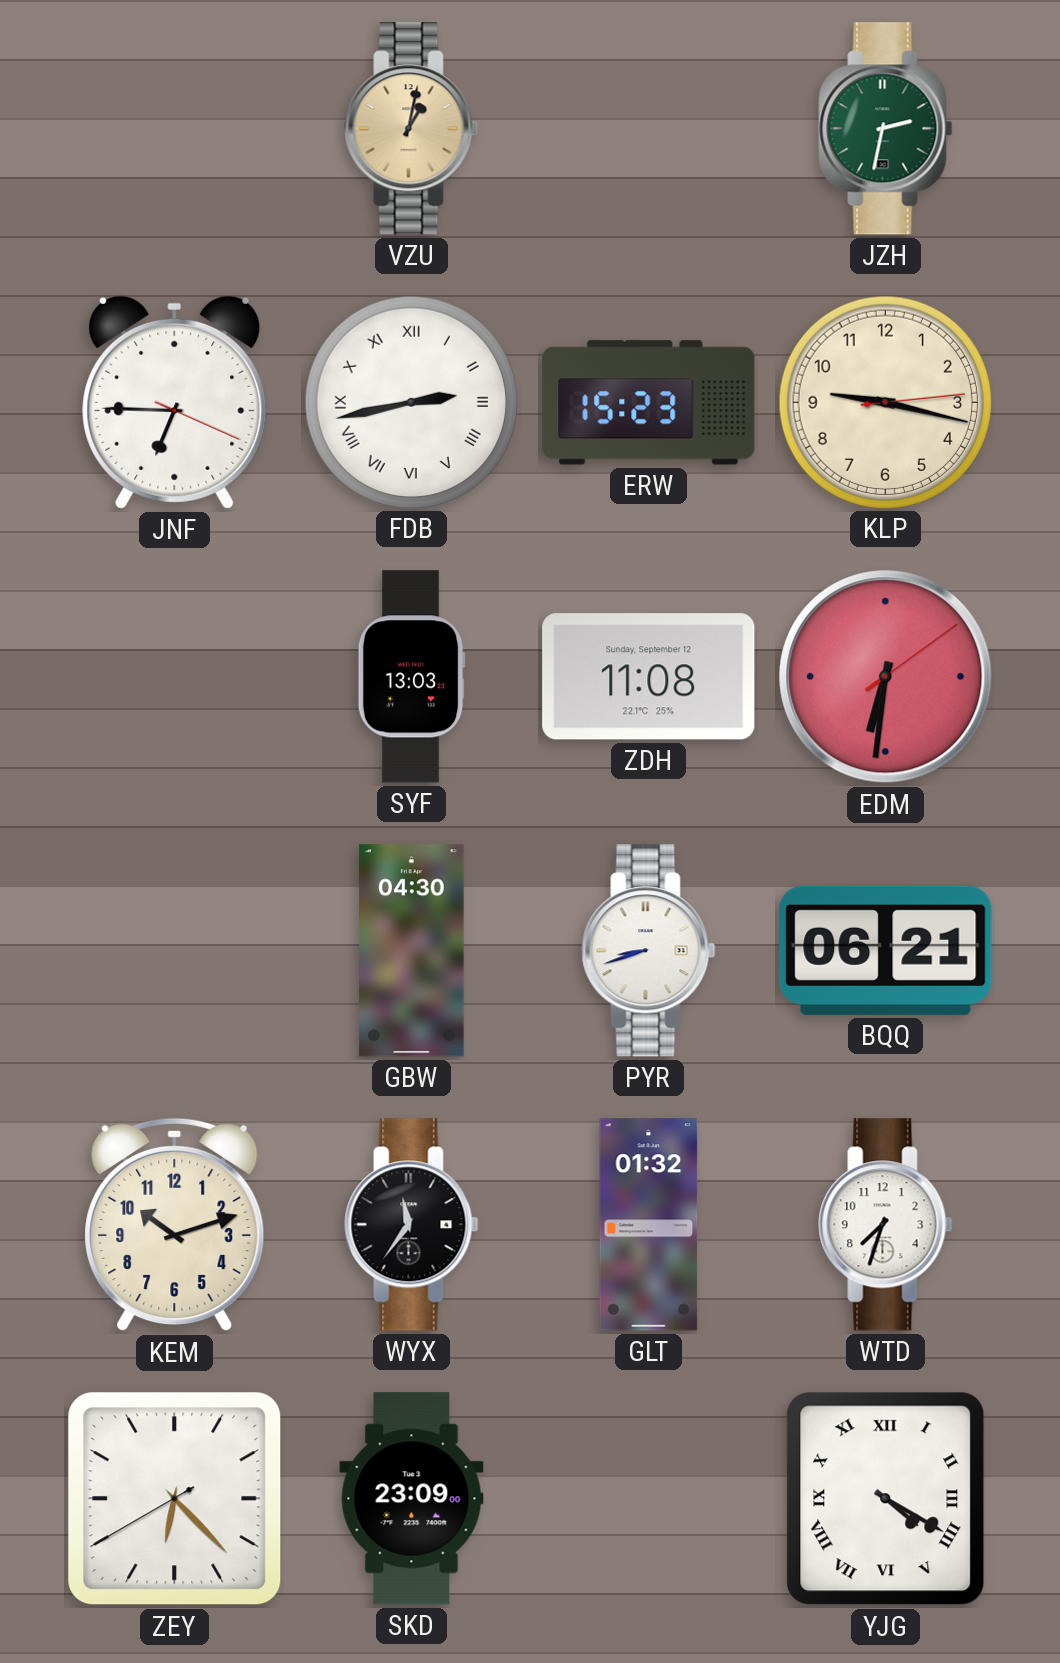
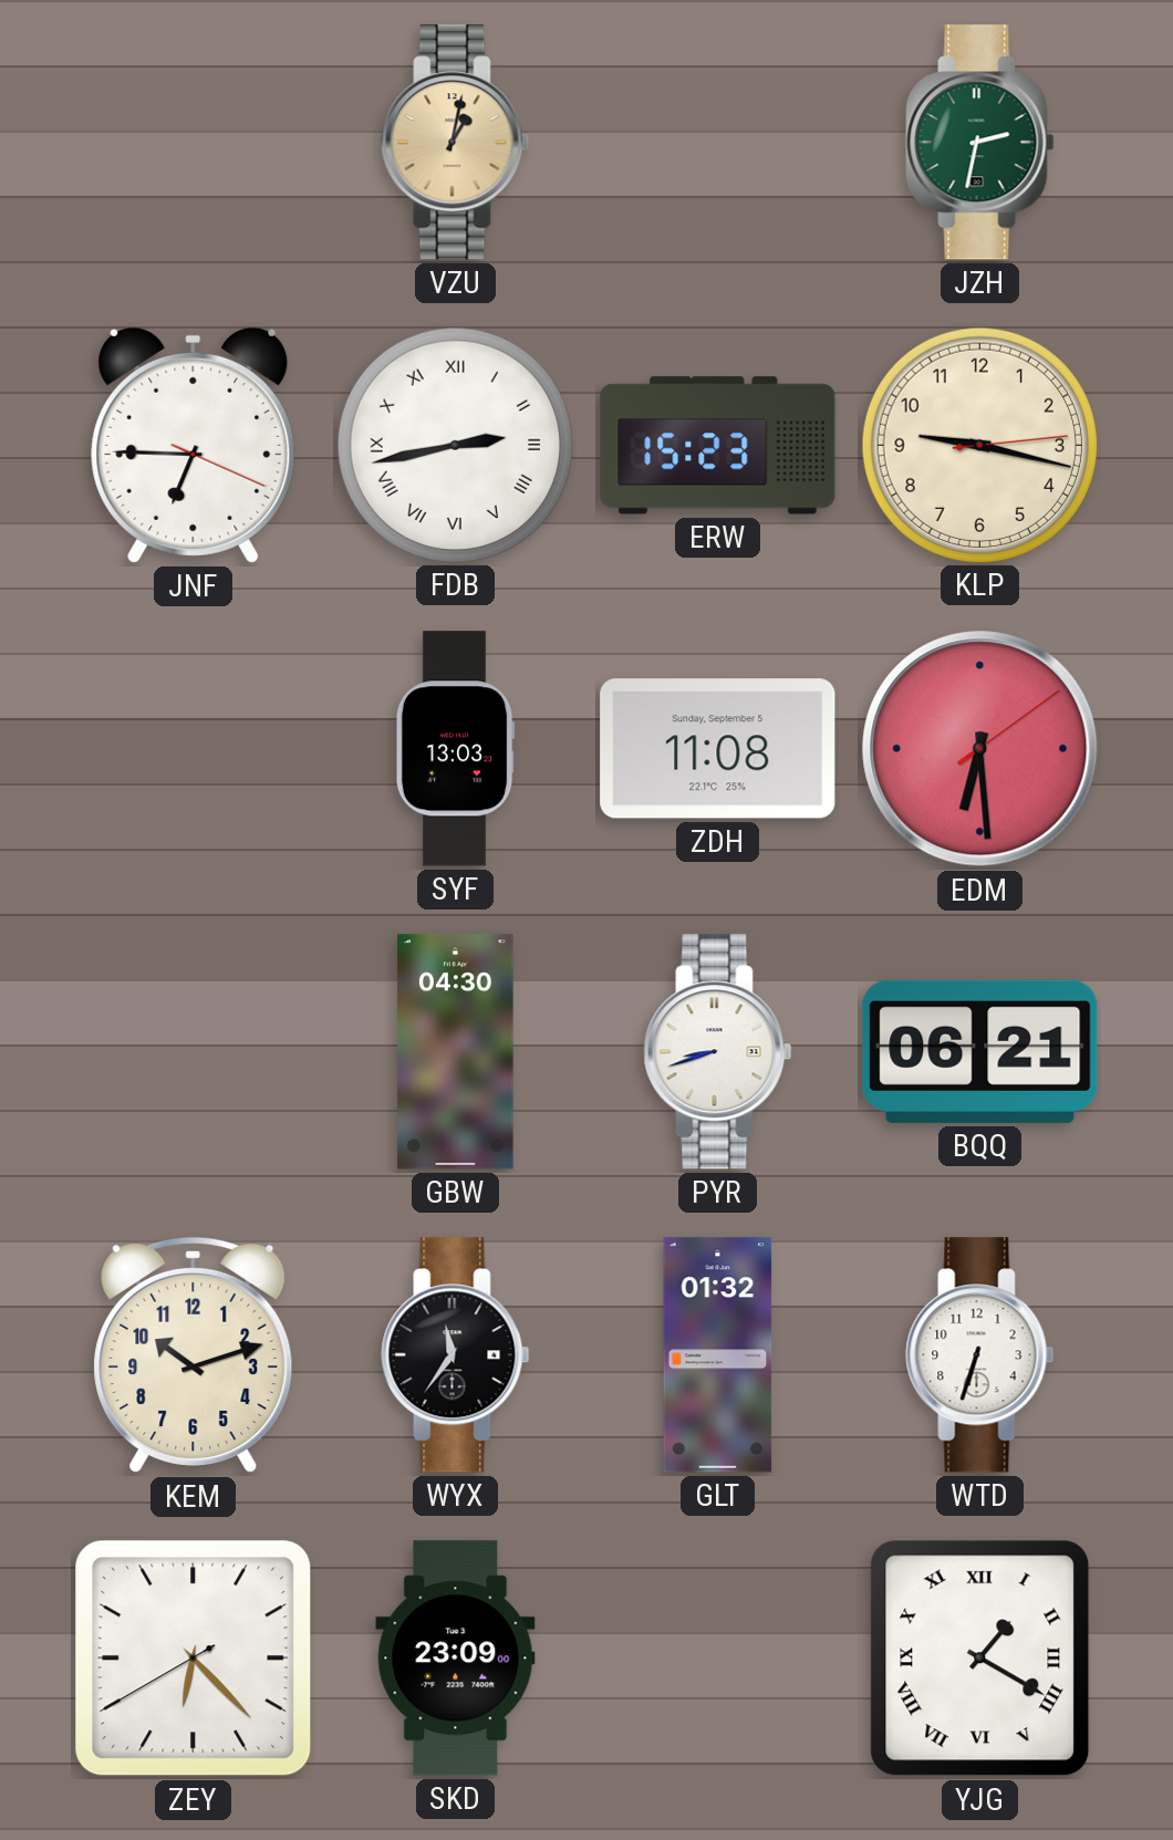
ZDH date: Sunday, September 12 -> Sunday, September 5 (718, 749)
EDM: 6:31 -> 6:29 (980, 749)
WTD: 7:33 -> 6:33 (980, 1355)
YJG: 4:20 -> 1:20 (980, 1659)
